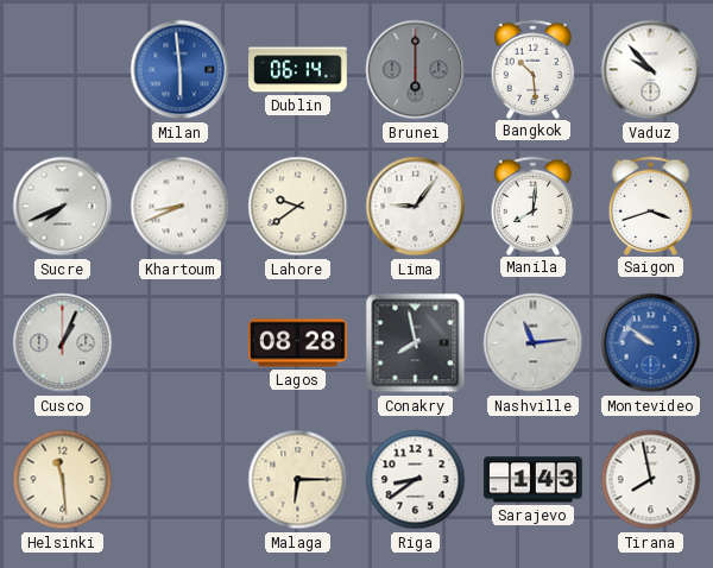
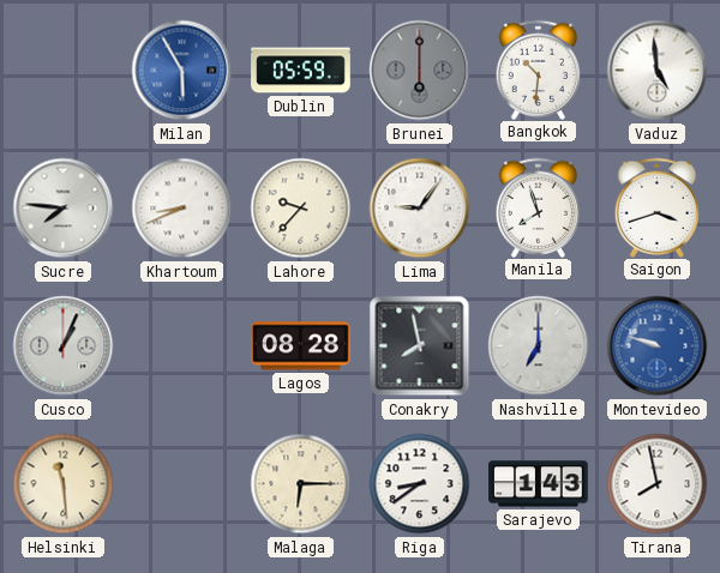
Milan: 5:59 -> 5:55 (182, 71)
Dublin: 06:14 -> 05:59 (301, 71)
Bangkok: 10:29 -> 10:31 (539, 70)
Vaduz: 9:53 -> 4:59 (658, 71)
Sucre: 7:41 -> 7:46 (64, 209)
Lahore: 9:39 -> 9:37 (301, 209)
Manila: 8:01 -> 7:57 (539, 207)
Nashville: 11:14 -> 7:00 (539, 346)
Montevideo: 9:51 -> 9:48 (658, 346)
